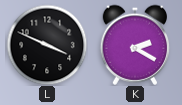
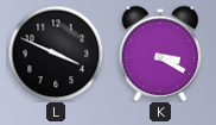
K: 2:20 -> 3:20 (160, 54)
